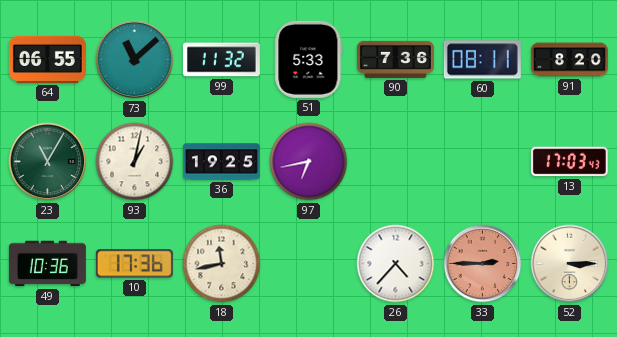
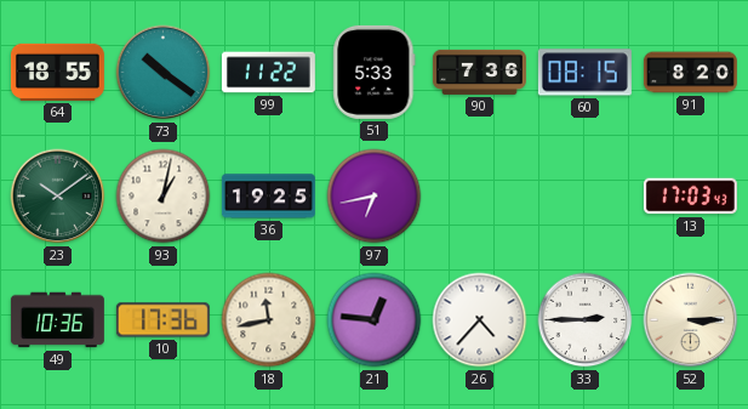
64: 06:55 -> 18:55 (57, 72)
73: 11:08 -> 10:21 (164, 73)
99: 11:32 -> 11:22 (268, 73)
60: 08:11 -> 08:15 (584, 73)
23: 11:05 -> 10:09 (58, 197)
21: none -> 12:46 (375, 320)
33 dial: salmon -> white (586, 320)
